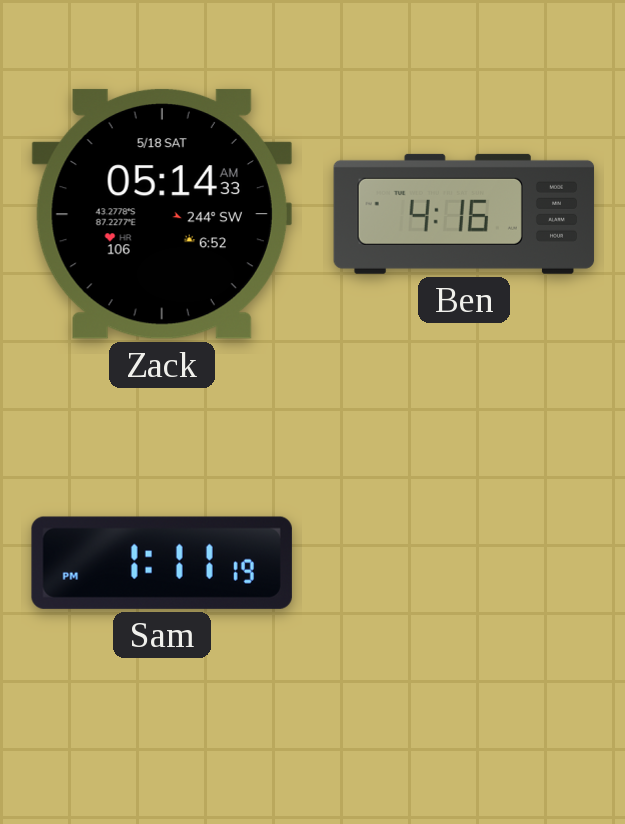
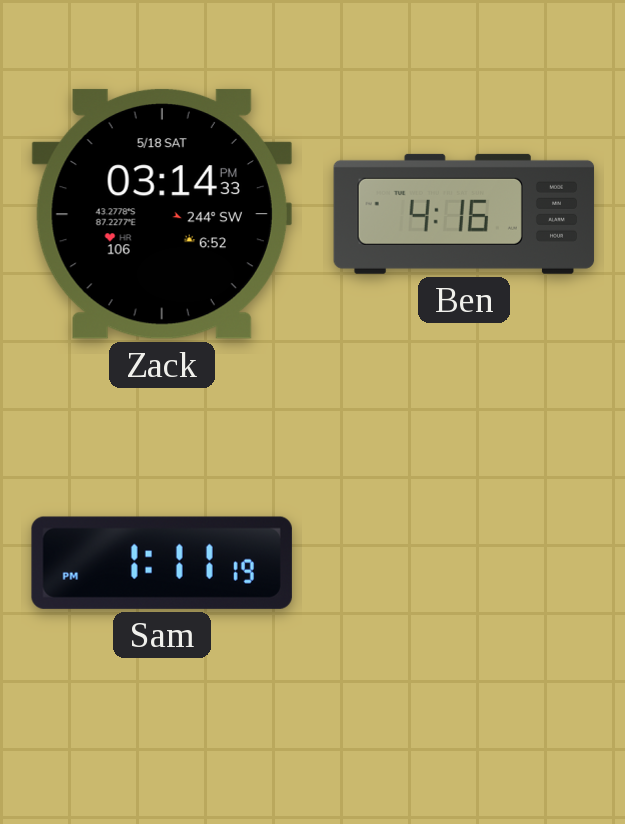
Zack: 05:14 -> 03:14 (162, 214)
